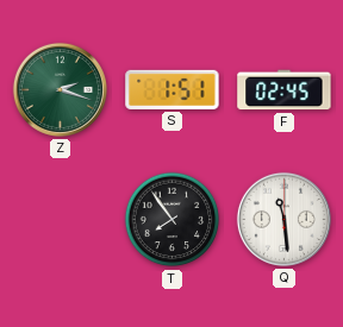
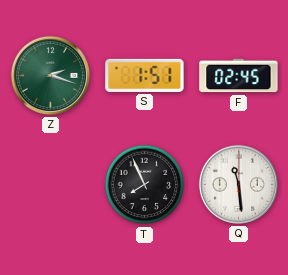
T: 7:54 -> 7:56 (145, 185)
